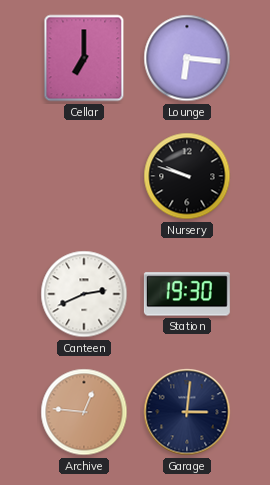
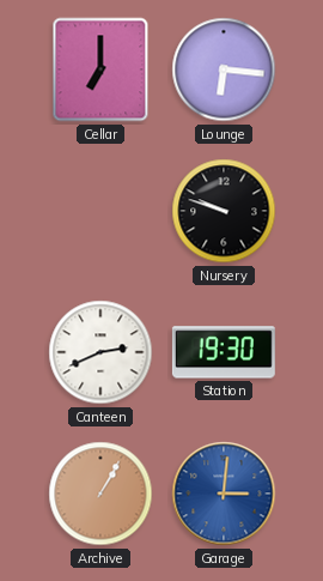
Archive: 12:46 -> 1:05 (100, 494)
Garage dial: navy -> blue (224, 494)
